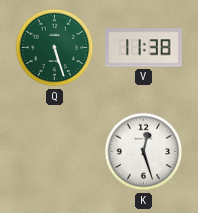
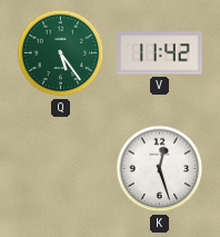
Q: 5:27 -> 5:24 (61, 53)
V: 11:38 -> 11:42 (160, 53)
